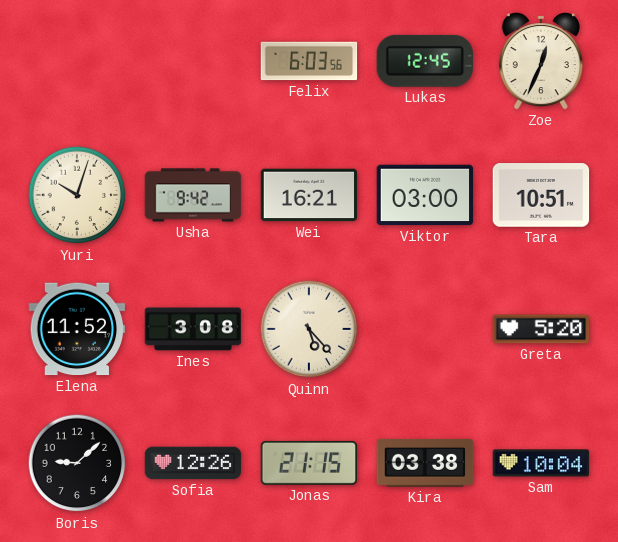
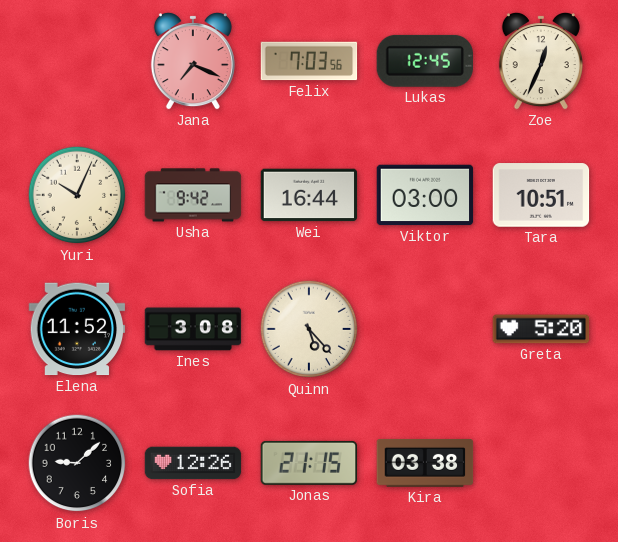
Jana: none -> 7:19 (193, 62)
Felix: 6:03 -> 7:03 (309, 61)
Yuri: 10:03 -> 10:04 (77, 195)
Wei: 16:21 -> 16:44 (309, 195)
Sam: 10:04 -> none (541, 463)
